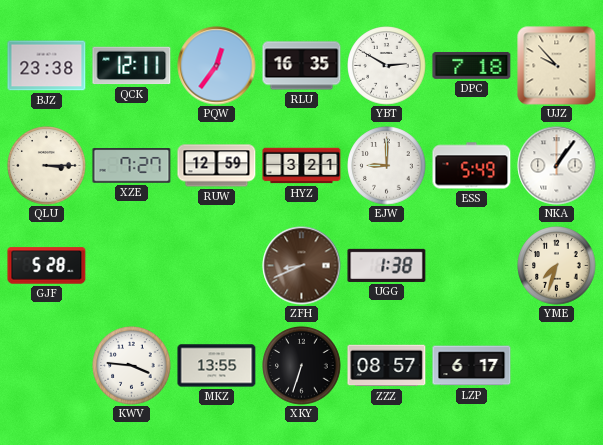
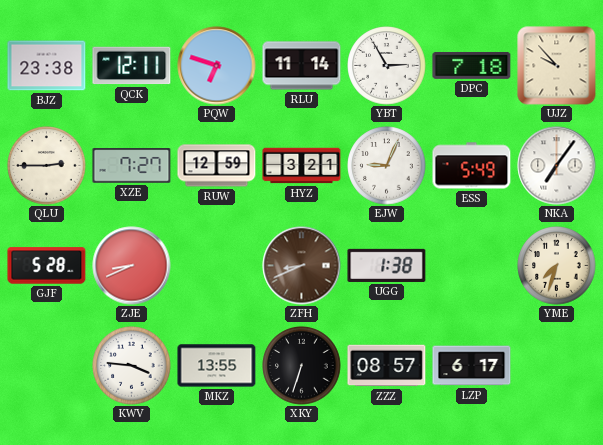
PQW: 12:36 -> 6:48 (217, 66)
RLU: 16:35 -> 11:14 (302, 66)
YBT: 2:50 -> 2:55 (387, 66)
QLU: 3:15 -> 2:45 (47, 166)
EJW: 9:00 -> 9:04 (387, 166)
NKA: 1:06 -> 7:06 (557, 166)
ZJE: none -> 8:41 (132, 266)
